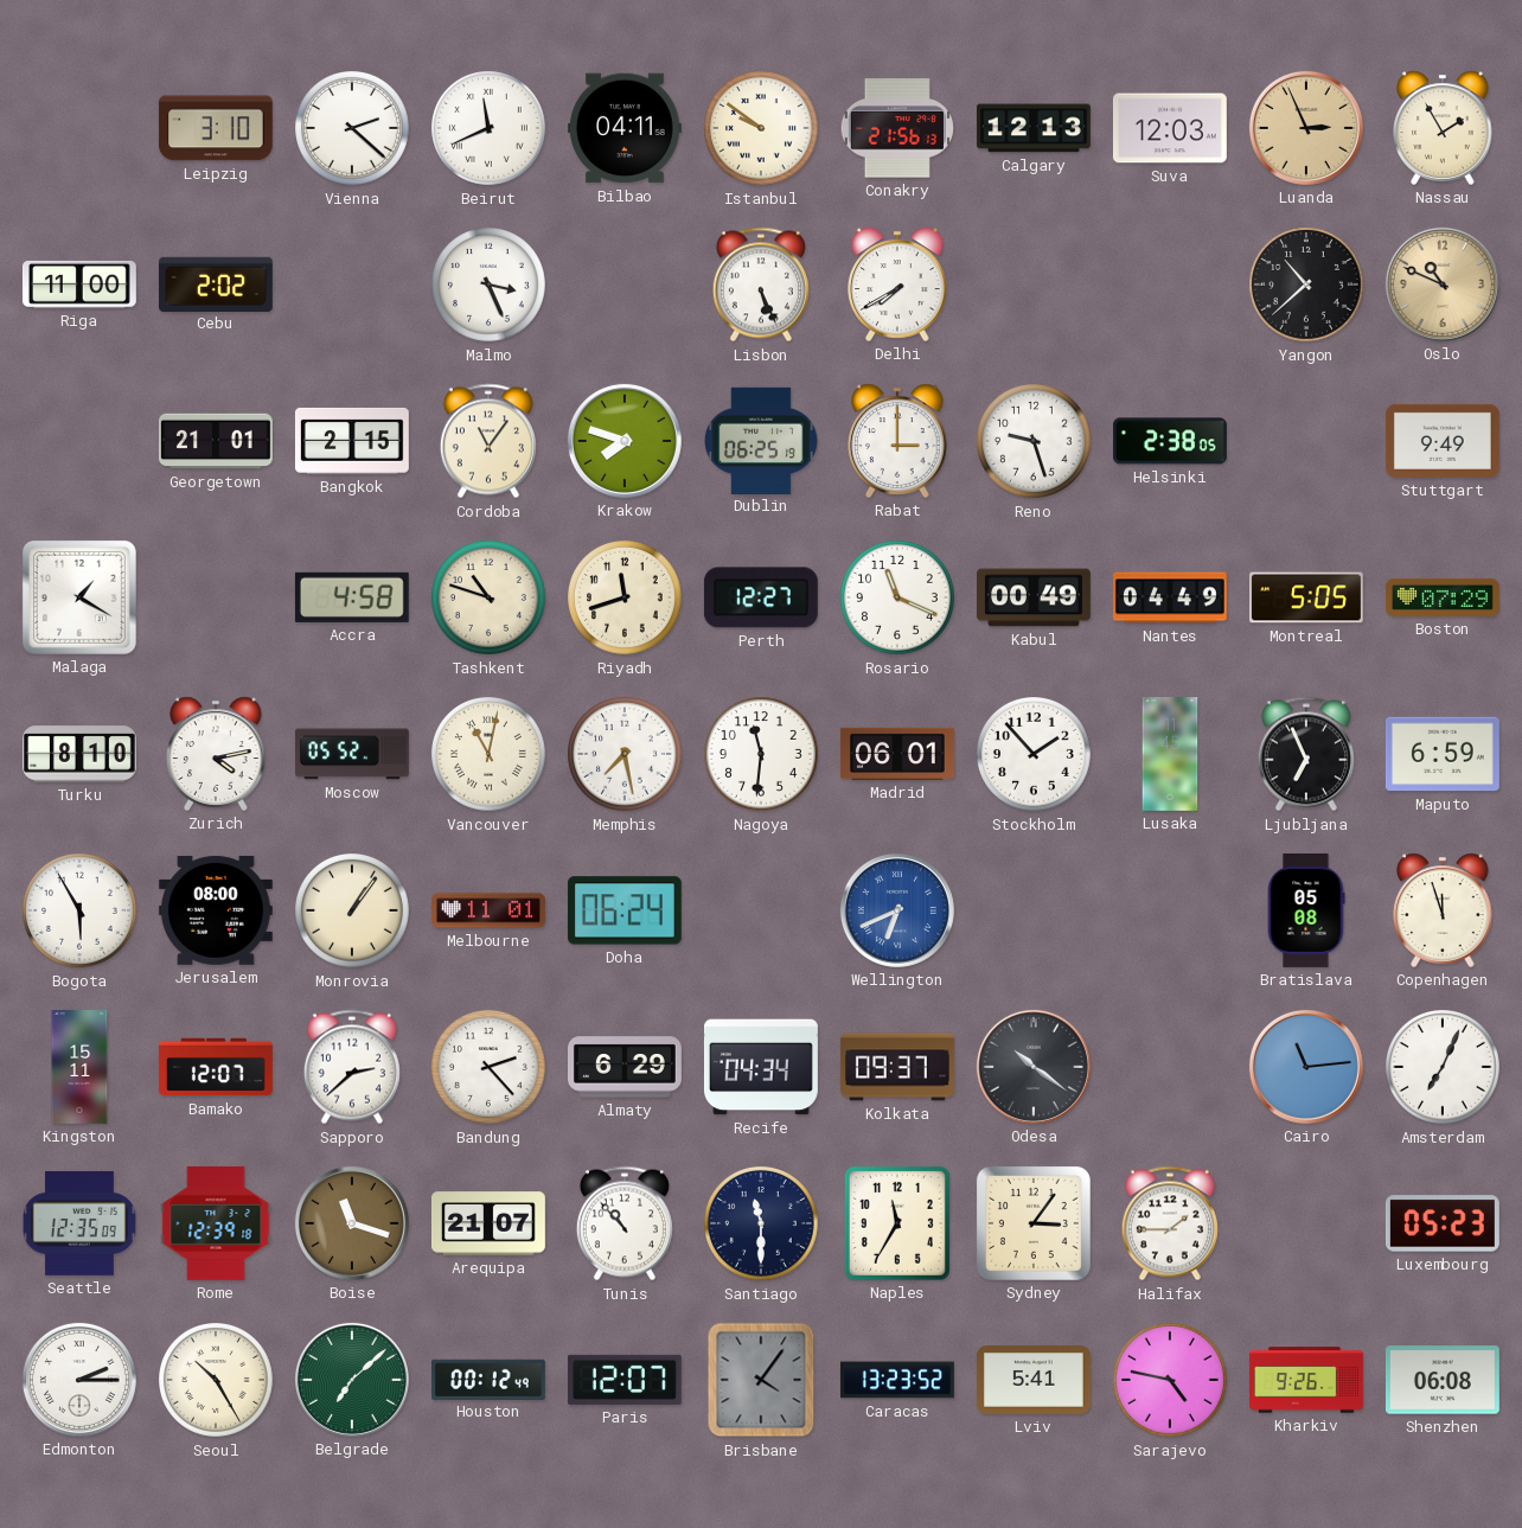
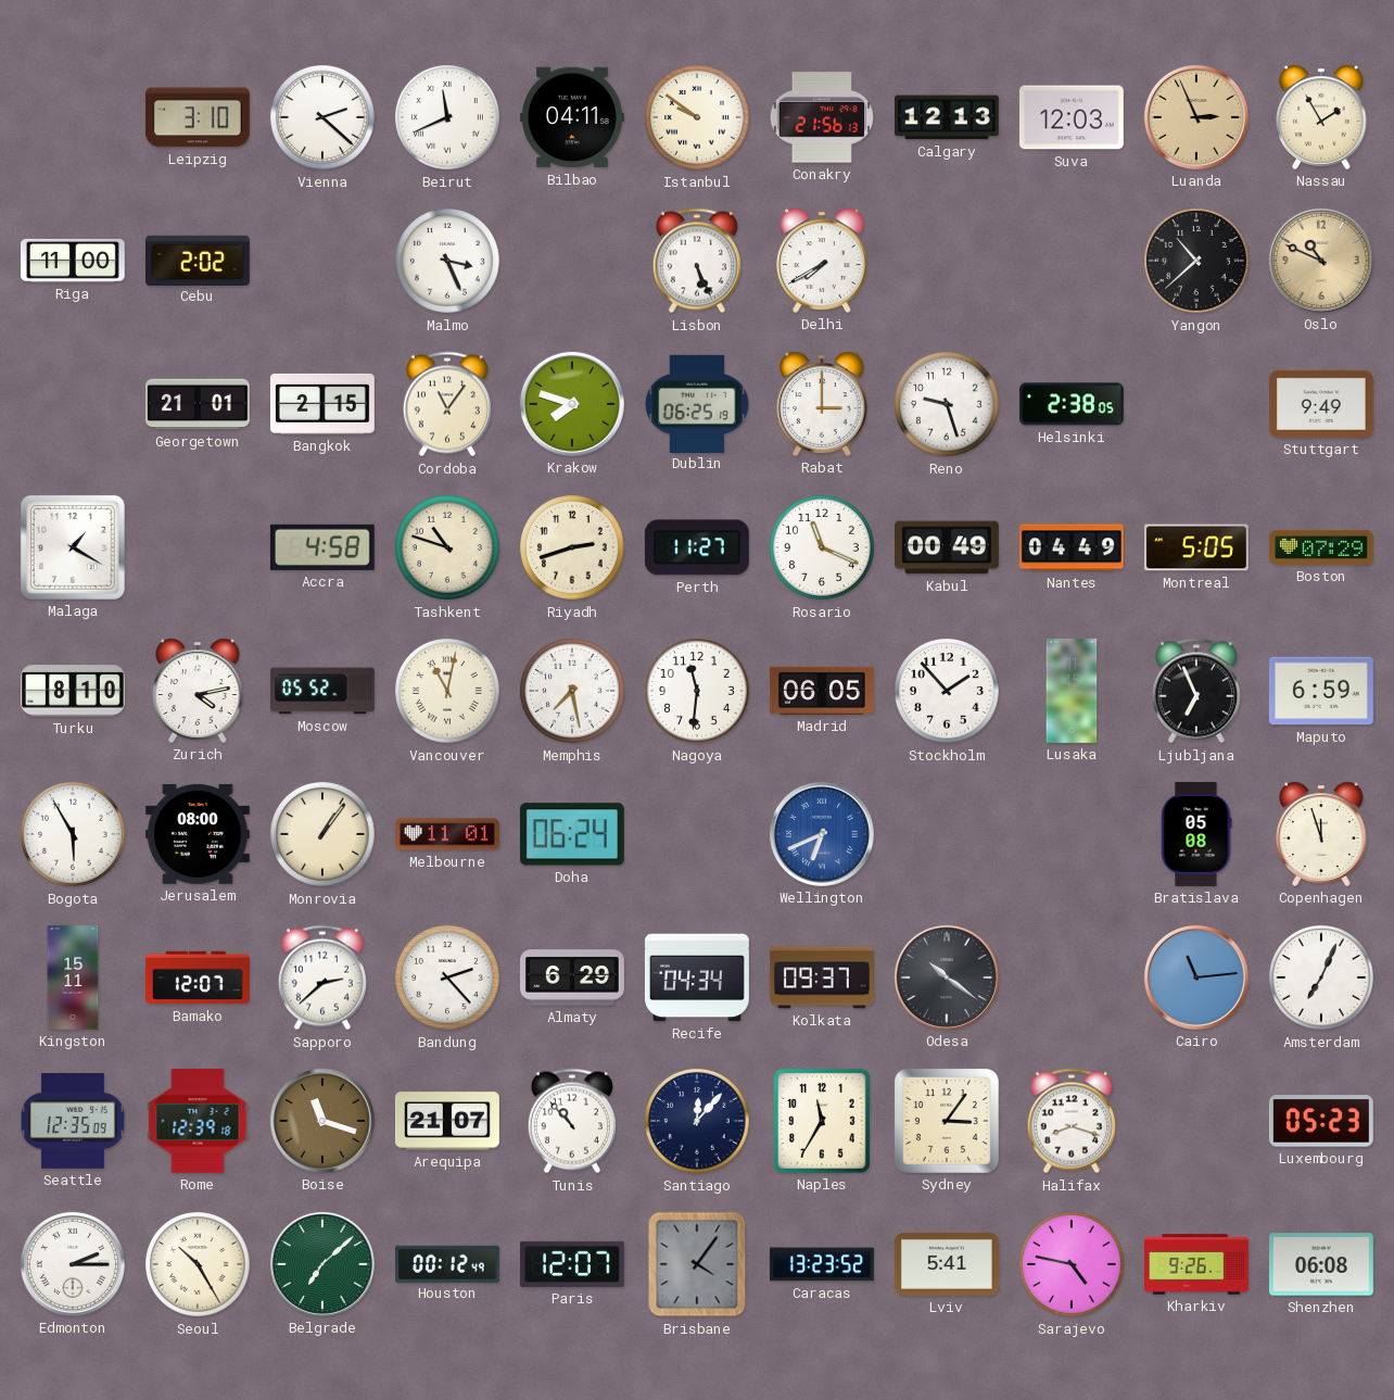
Riyadh: 11:42 -> 2:42 (573, 548)
Perth: 12:27 -> 11:27 (697, 547)
Madrid: 06:01 -> 06:05 (822, 691)
Santiago: 11:30 -> 12:07 (698, 1122)
Halifax: 1:45 -> 8:18 (1072, 1121)
